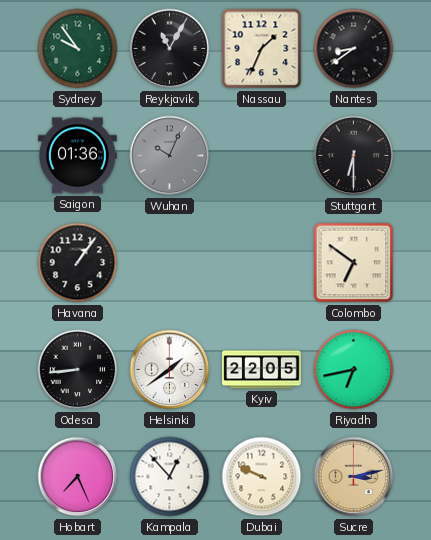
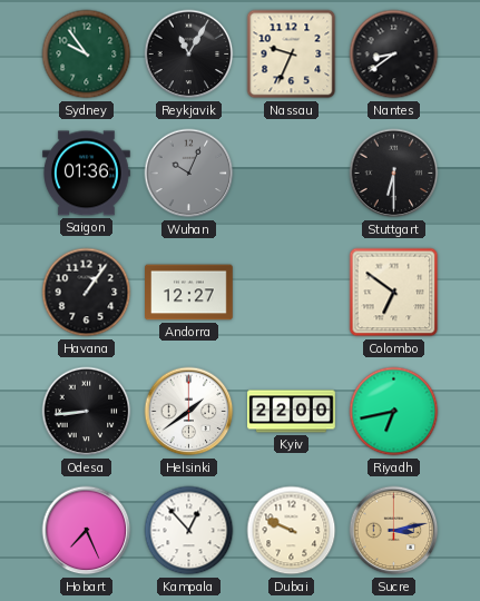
Nassau: 1:34 -> 9:34 (292, 55)
Andorra: none -> 12:27 (189, 293)
Kyiv: 22:05 -> 22:00 (292, 412)
